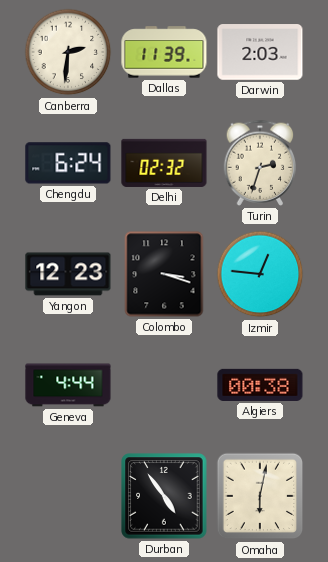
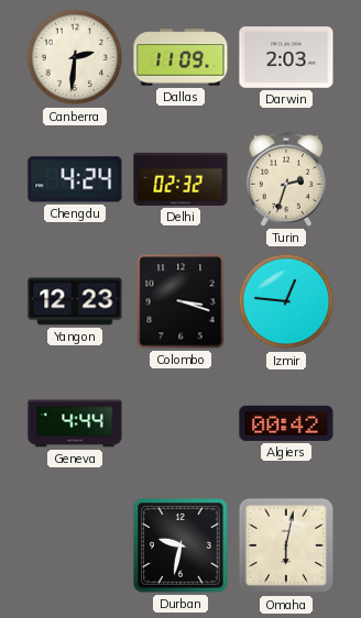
Dallas: 11:39 -> 11:09 (180, 57)
Chengdu: 6:24 -> 4:24 (75, 179)
Algiers: 00:38 -> 00:42 (286, 423)
Durban: 4:54 -> 9:32 (180, 545)
